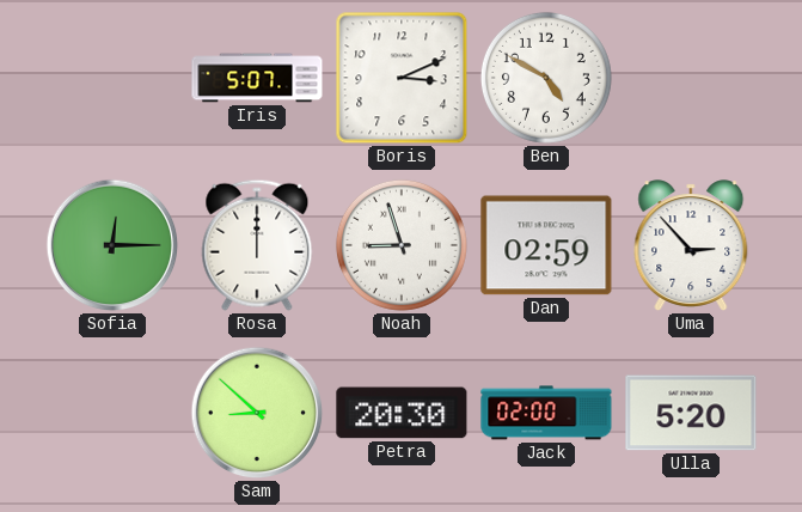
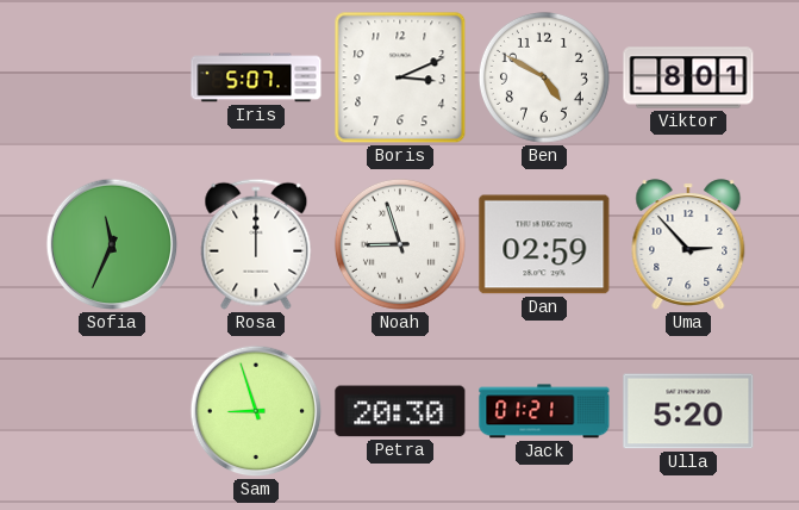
Viktor: none -> 8:01 (688, 77)
Sofia: 12:15 -> 11:34 (112, 244)
Sam: 8:52 -> 8:57 (256, 411)
Jack: 02:00 -> 01:21 (544, 411)
